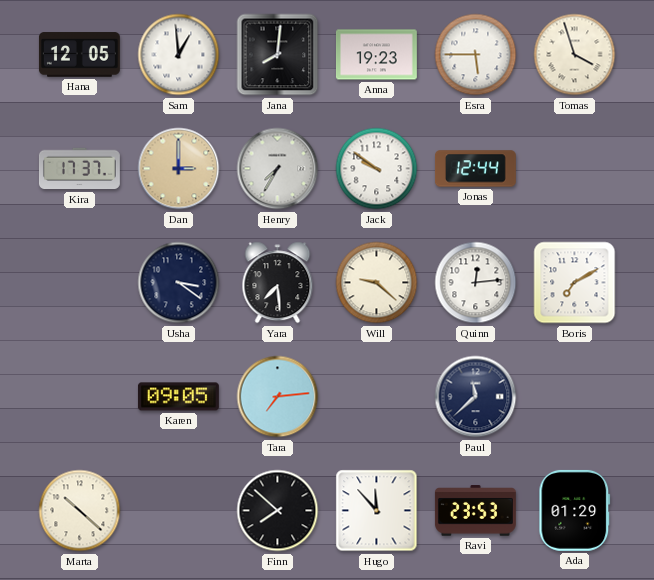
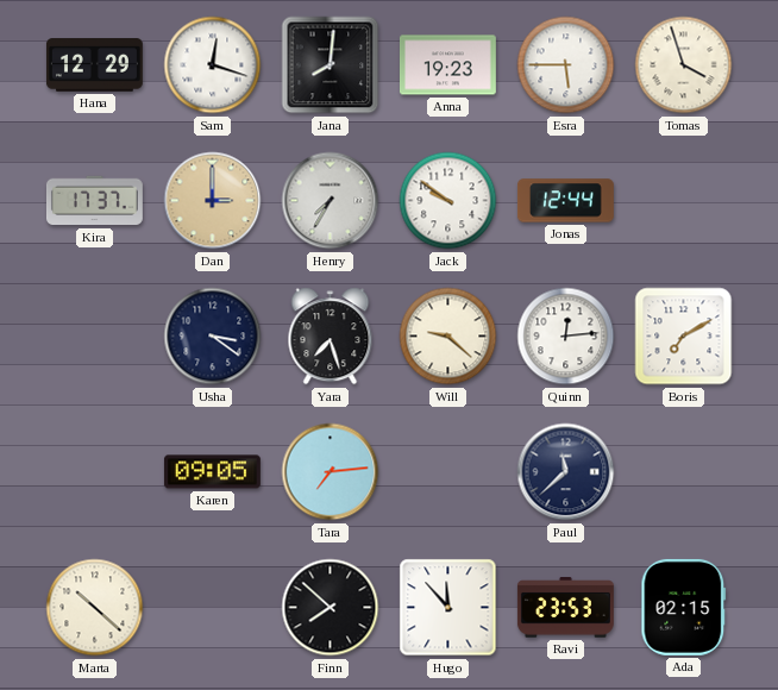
Hana: 12:05 -> 12:29 (94, 65)
Sam: 12:59 -> 12:18 (213, 65)
Yara: 7:29 -> 7:27 (331, 337)
Ada: 01:29 -> 02:15 (684, 607)
